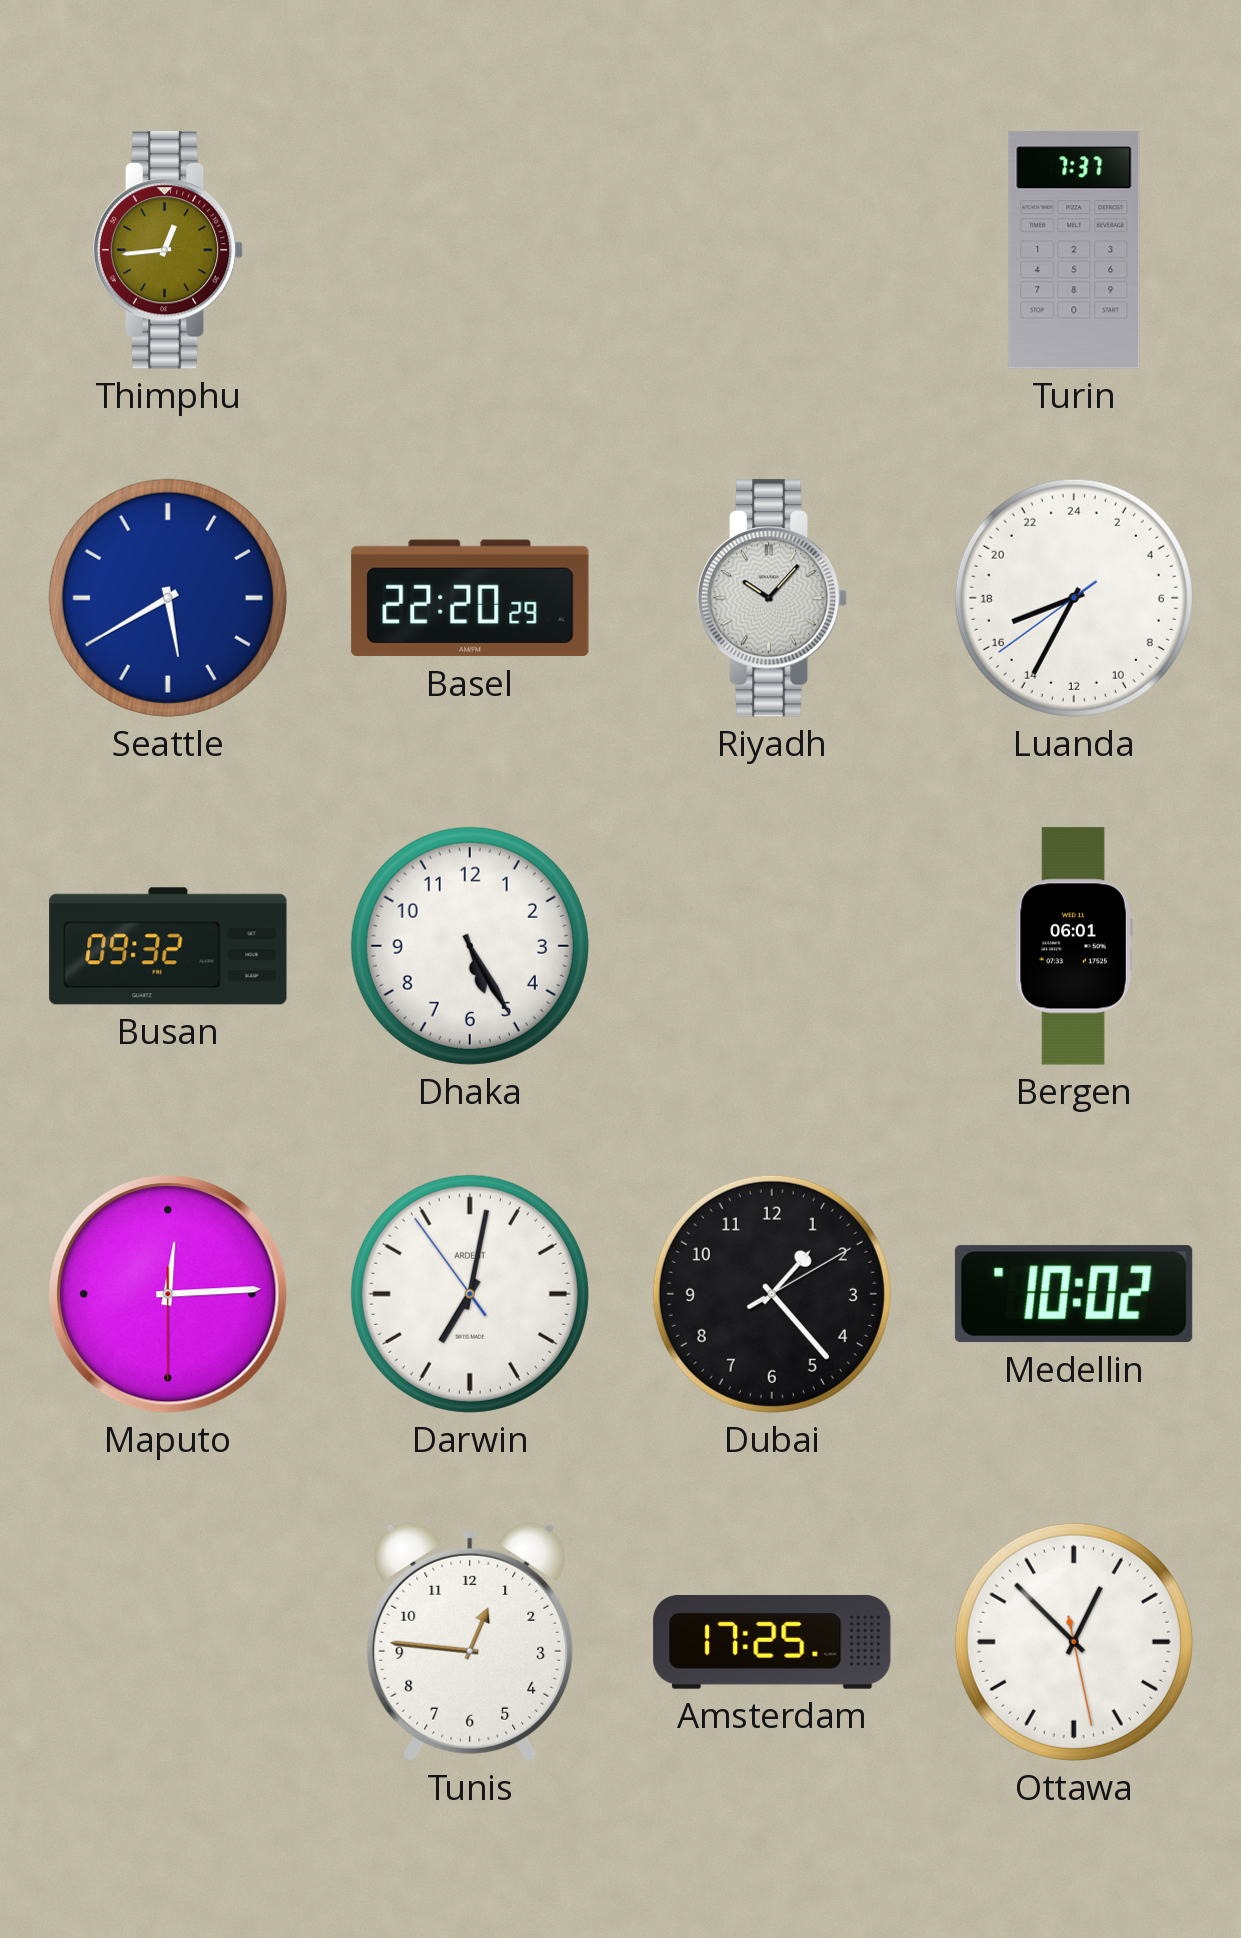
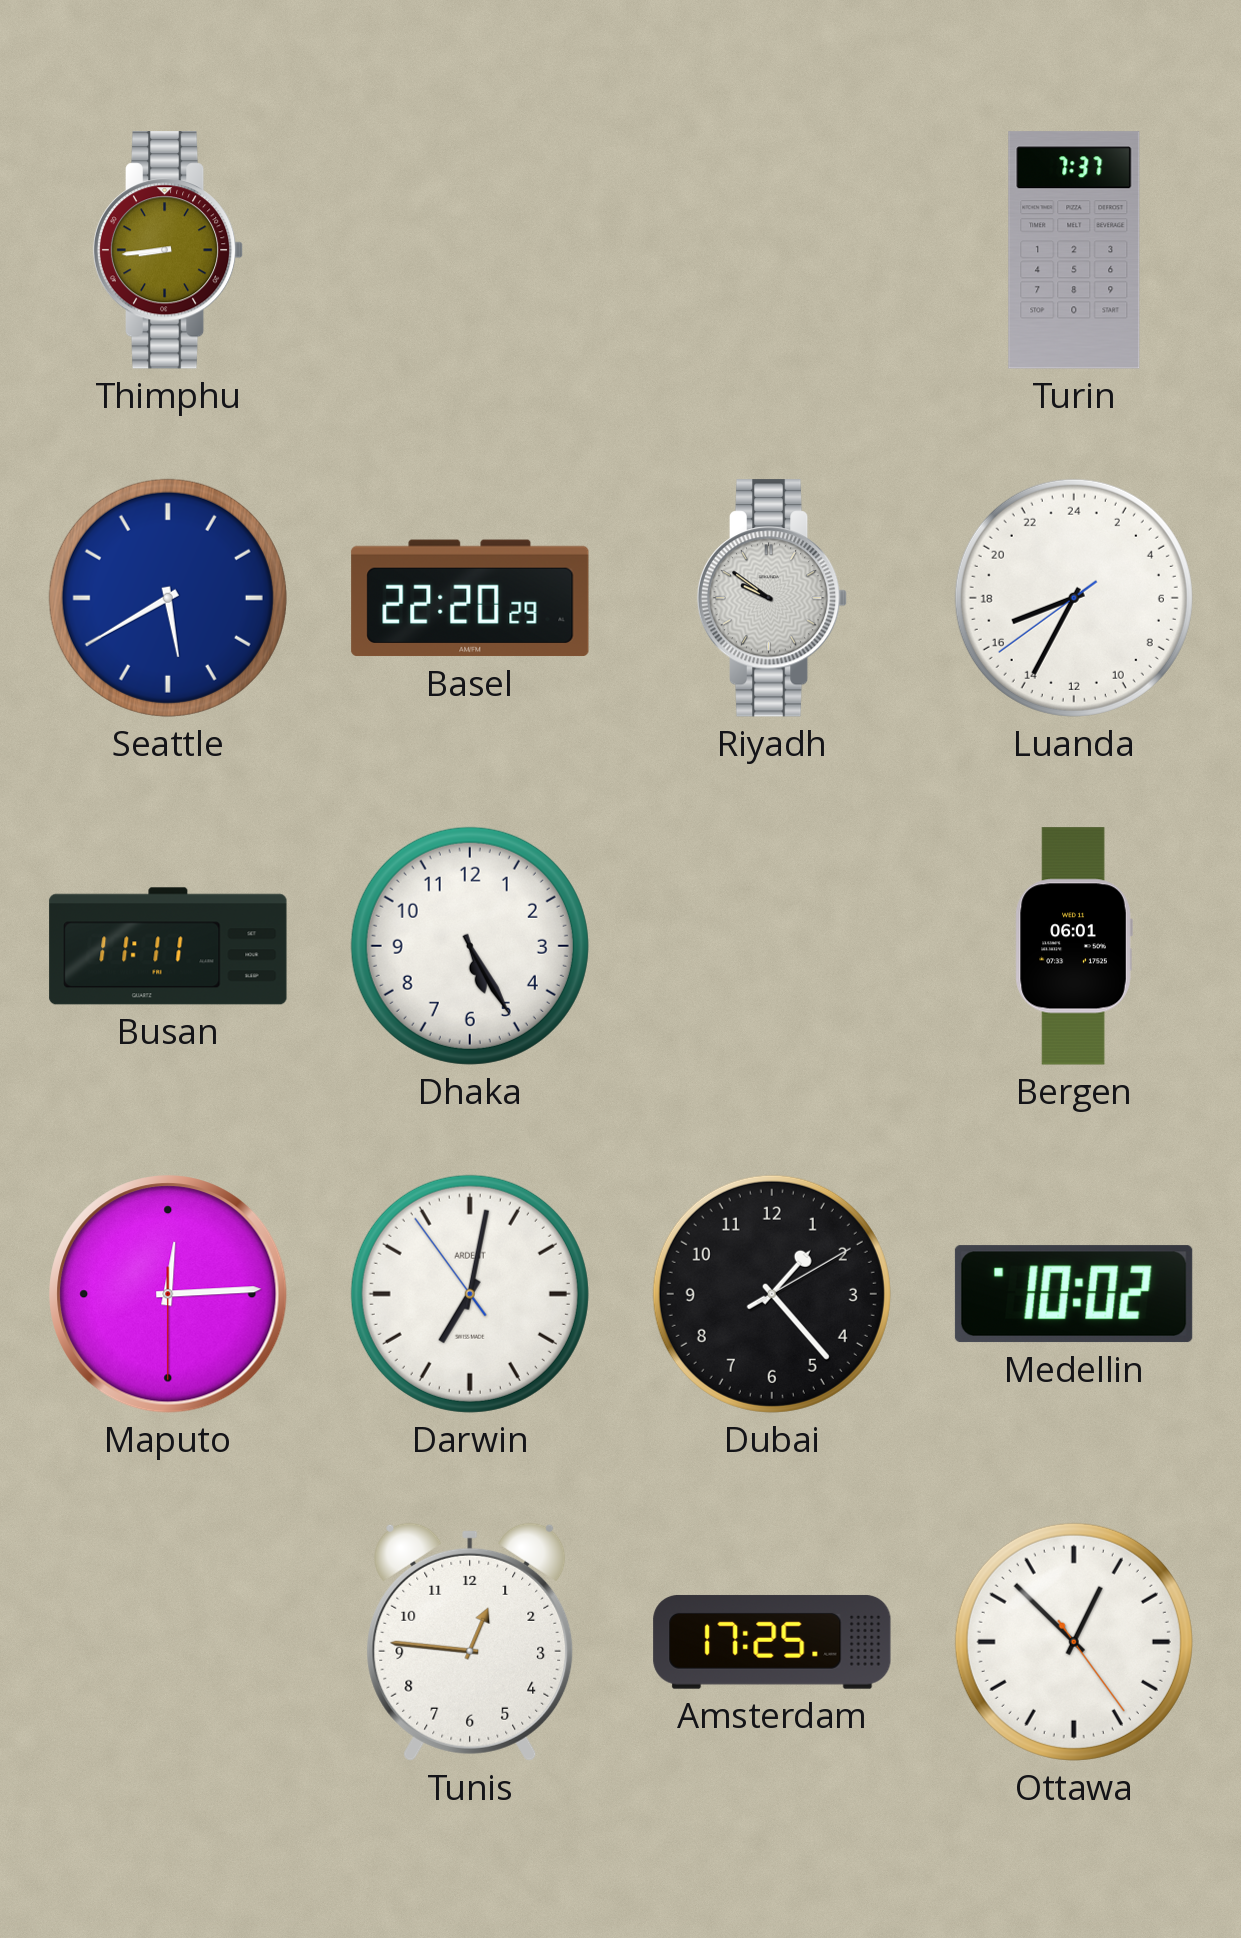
Thimphu: 12:44 -> 8:44 (168, 250)
Riyadh: 10:07 -> 9:51 (772, 598)
Busan: 09:32 -> 11:11 (168, 946)
Ottawa: 12:52:28 -> 12:52:24 (1074, 1642)
